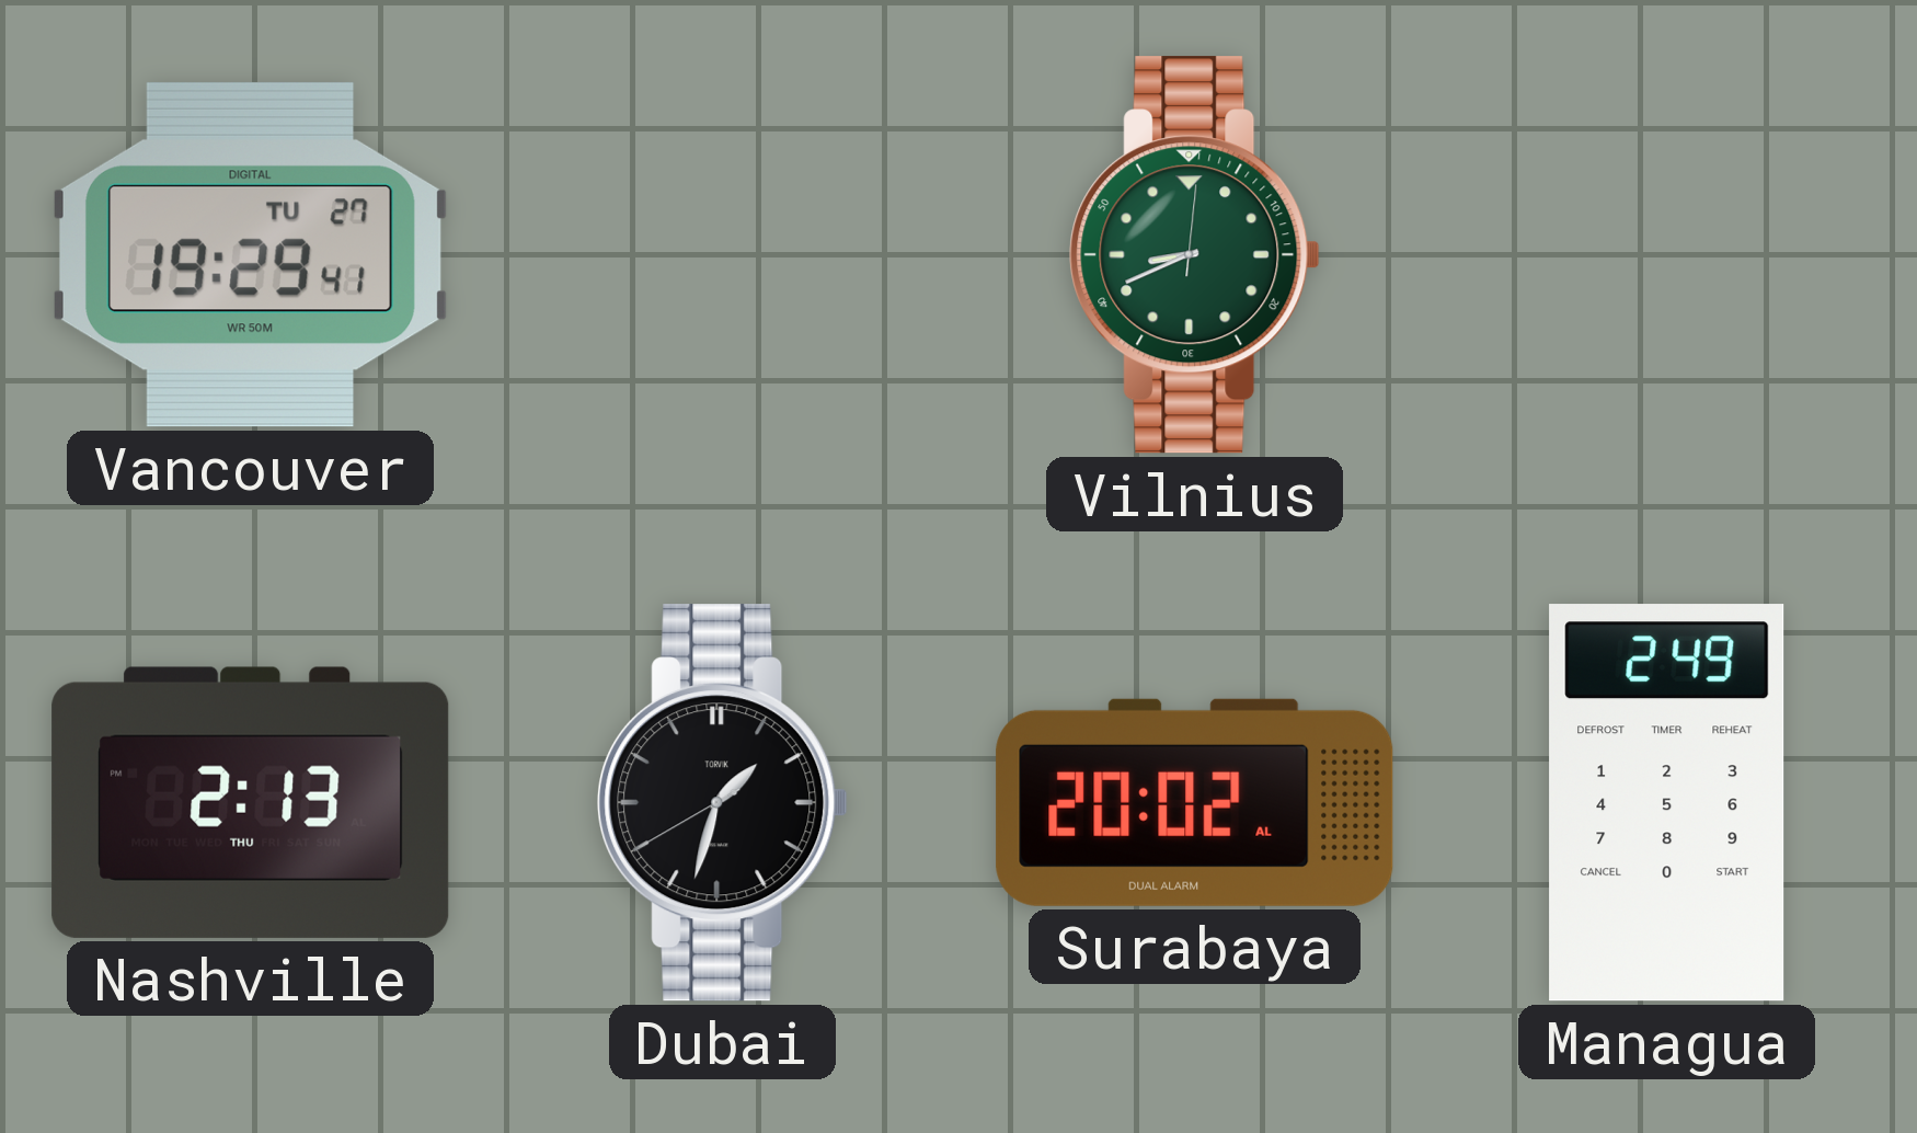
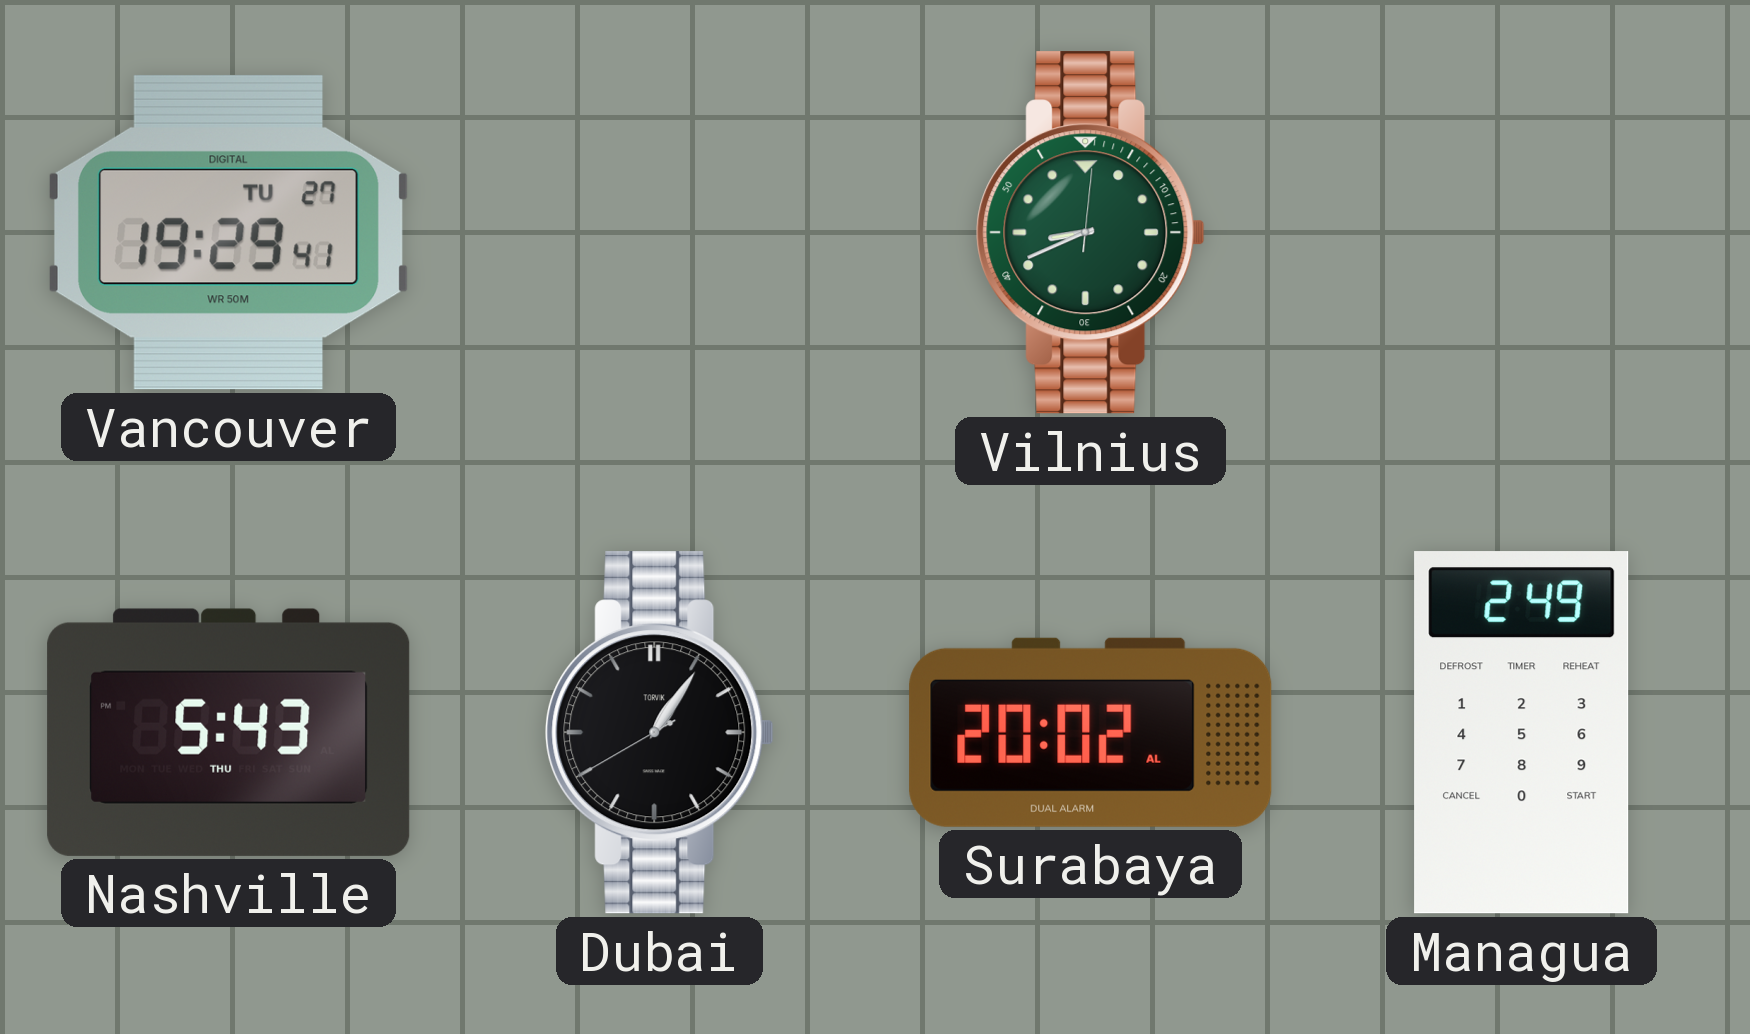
Nashville: 2:13 -> 5:43 (229, 732)
Dubai: 1:32 -> 1:05 (660, 733)
